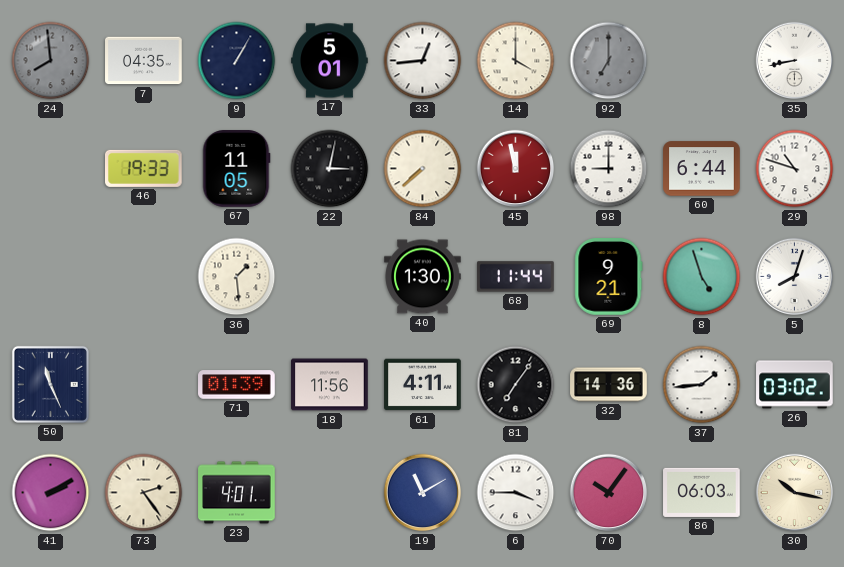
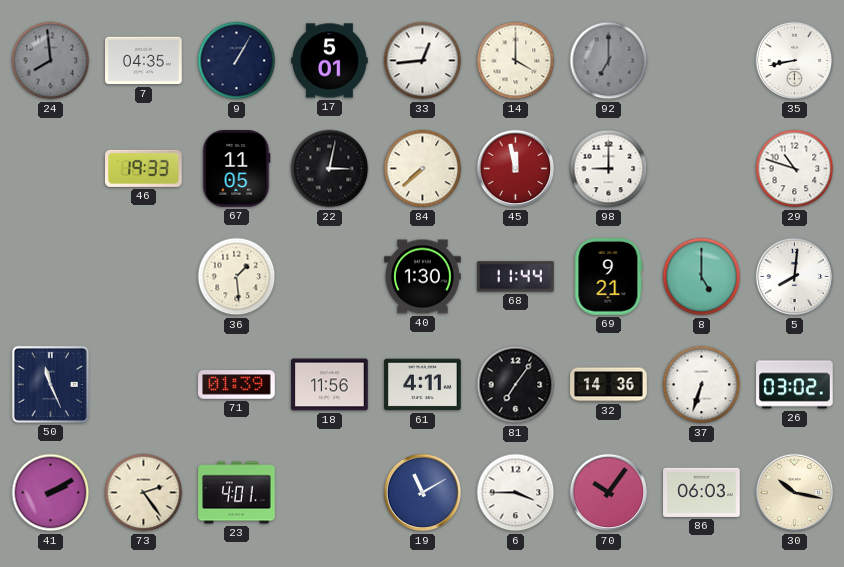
60: 6:44 -> none (702, 169)
8: 4:57 -> 5:00 (702, 277)
5: 8:03 -> 8:01 (795, 277)
37: 1:44 -> 6:33 (702, 385)
